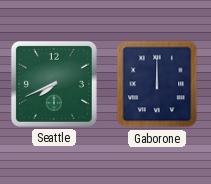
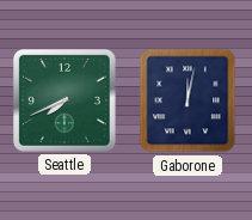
Gaborone: 12:00 -> 12:02 (188, 100)
